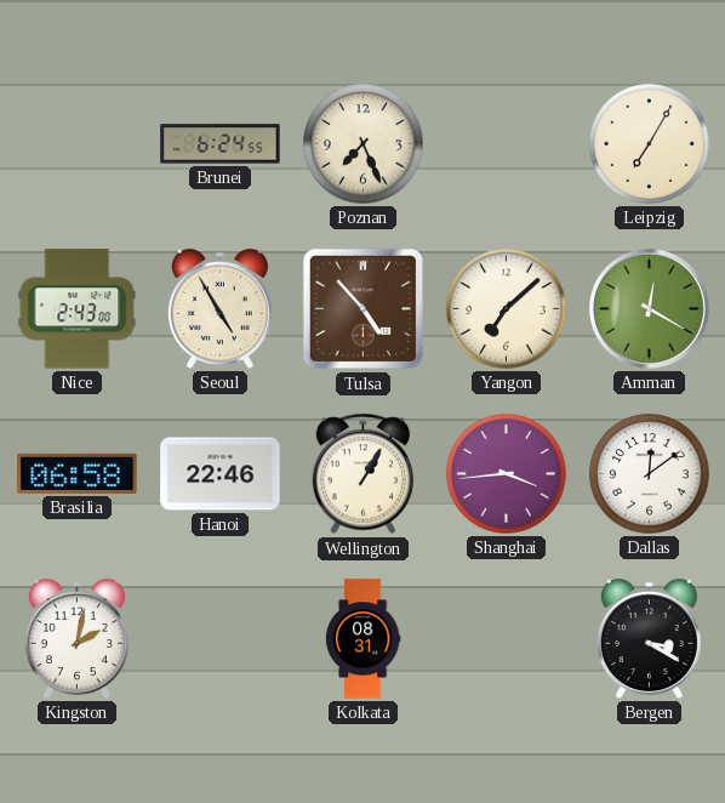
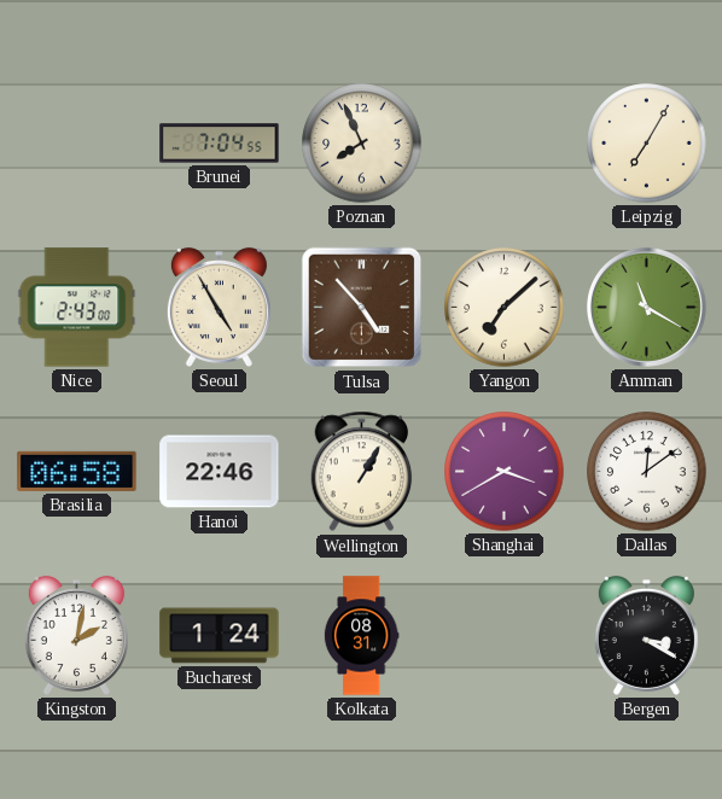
Brunei: 6:24 -> 7:04 (220, 144)
Poznan: 7:26 -> 7:56 (362, 144)
Amman: 12:20 -> 11:20 (646, 307)
Shanghai: 3:44 -> 3:40 (505, 472)
Bucharest: none -> 1:24 (220, 636)
